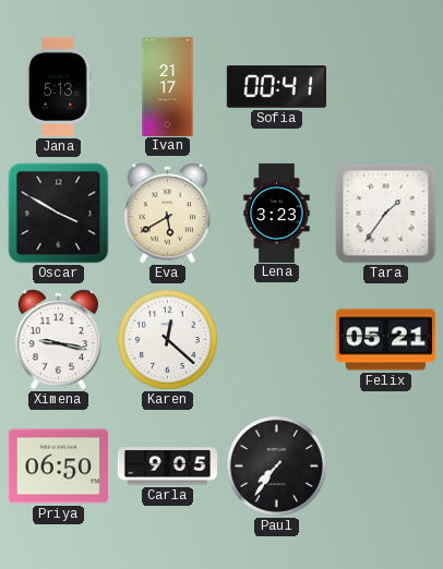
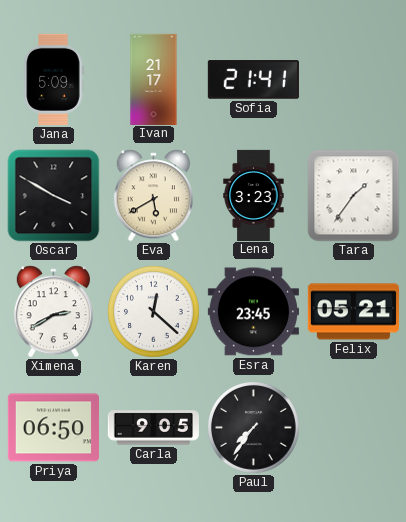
Jana: 5:13 -> 5:09 (53, 79)
Sofia: 00:41 -> 21:41 (253, 80)
Ximena: 9:17 -> 2:40 (53, 312)
Esra: none -> 23:45 (253, 312)
